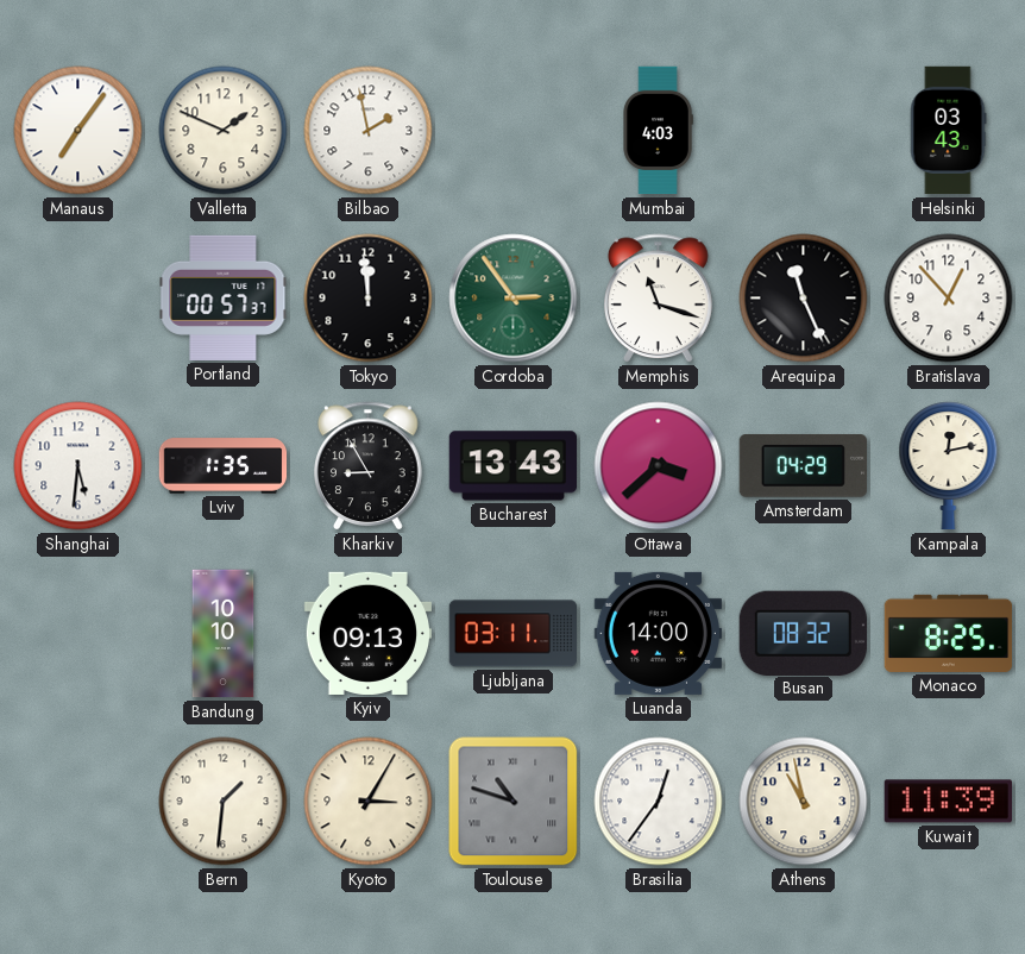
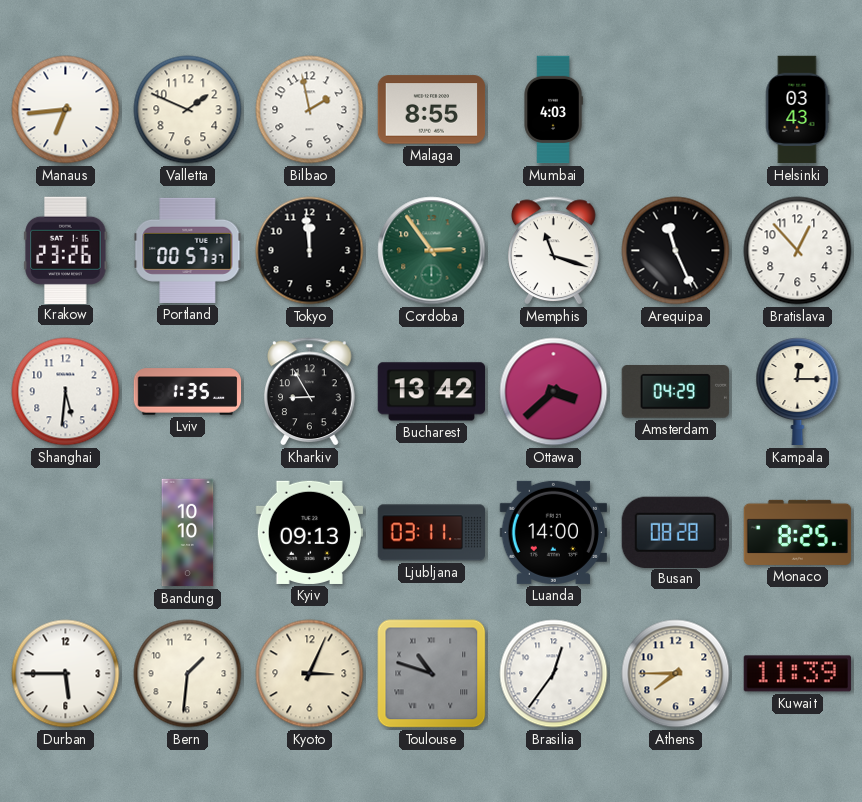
Manaus: 7:06 -> 6:44 (66, 110)
Malaga: none -> 8:55 (432, 110)
Krakow: none -> 23:26 (66, 250)
Bucharest: 13:43 -> 13:42 (432, 392)
Kampala: 12:13 -> 12:15 (798, 392)
Busan: 08:32 -> 08:28 (675, 532)
Durban: none -> 5:45 (66, 674)
Kyoto: 3:05 -> 3:04 (310, 674)
Athens: 10:58 -> 7:45 (676, 674)
